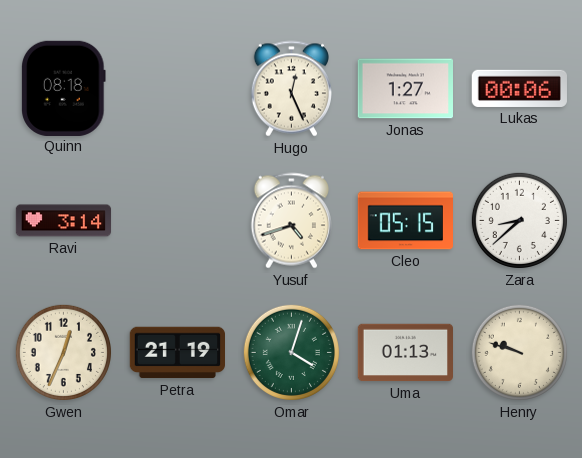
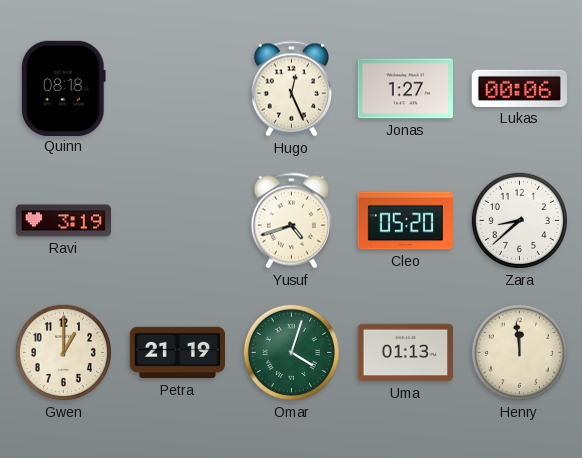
Ravi: 3:14 -> 3:19 (64, 221)
Cleo: 05:15 -> 05:20 (405, 221)
Gwen: 12:34 -> 1:00 (63, 352)
Henry: 9:48 -> 11:59 (519, 352)
